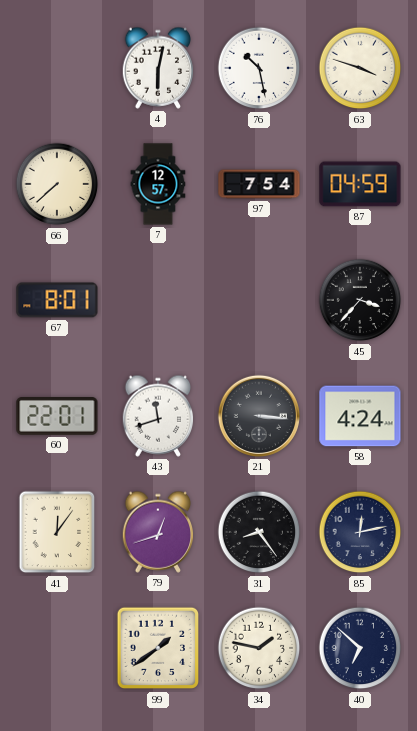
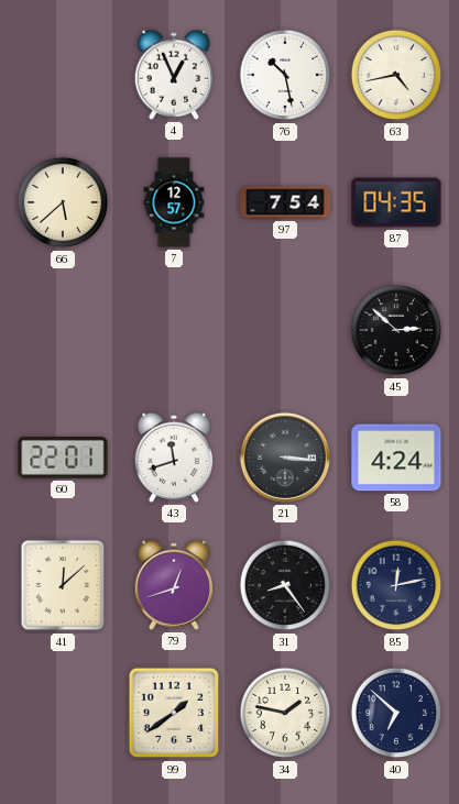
4: 6:02 -> 12:56 (174, 75)
63: 3:48 -> 4:43 (396, 75)
66: 7:38 -> 5:38 (63, 202)
87: 04:59 -> 04:35 (396, 202)
67: 8:01 -> none (57, 300)
45: 3:37 -> 2:52 (396, 330)
41: 12:06 -> 12:08 (63, 585)
